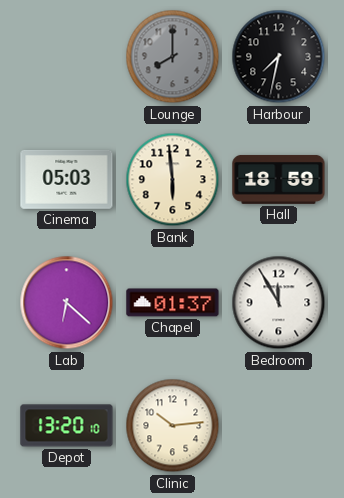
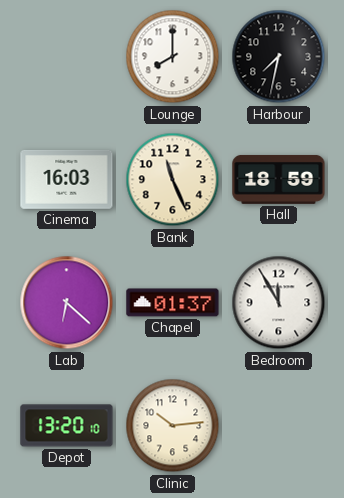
Lounge dial: grey -> white (173, 57)
Cinema: 05:03 -> 16:03 (67, 179)
Bank: 5:59 -> 11:26 (173, 180)
